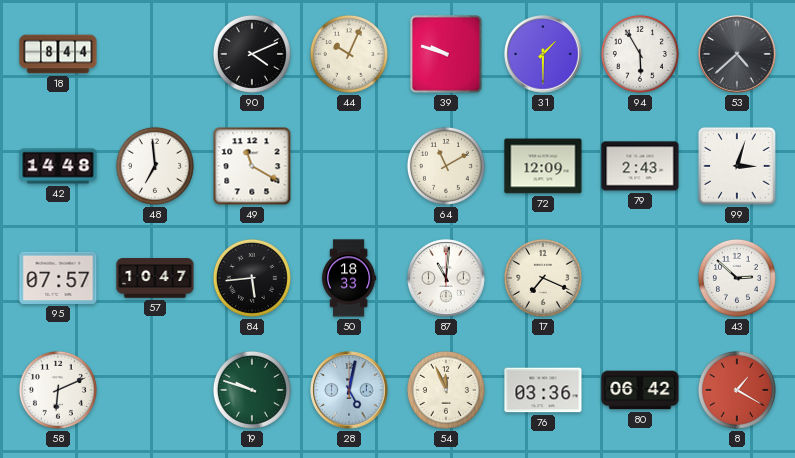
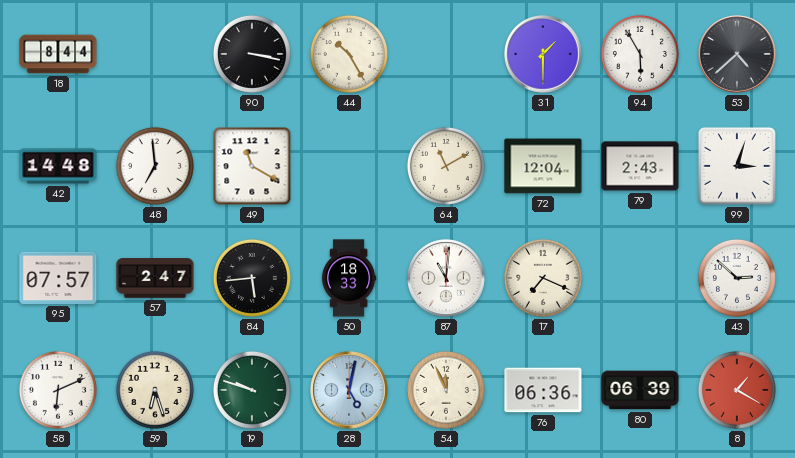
90: 4:11 -> 3:17 (252, 54)
44: 10:04 -> 10:25 (349, 54)
39: 9:48 -> none (447, 55)
72: 12:09 -> 12:04 (543, 166)
57: 10:47 -> 2:47 (155, 278)
59: none -> 6:27 (155, 390)
76: 03:36 -> 06:36 (543, 390)
80: 06:42 -> 06:39 (640, 390)
